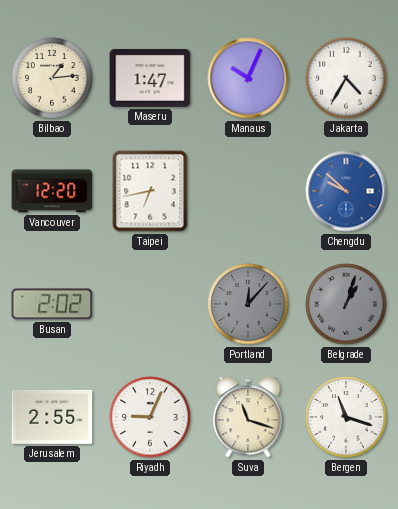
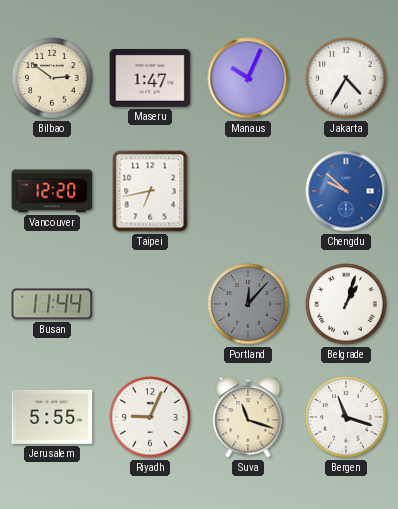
Bilbao: 1:14 -> 2:51 (52, 78)
Busan: 2:02 -> 11:44 (52, 304)
Belgrade dial: grey -> white (346, 304)
Jerusalem: 2:55 -> 5:55 (52, 417)
